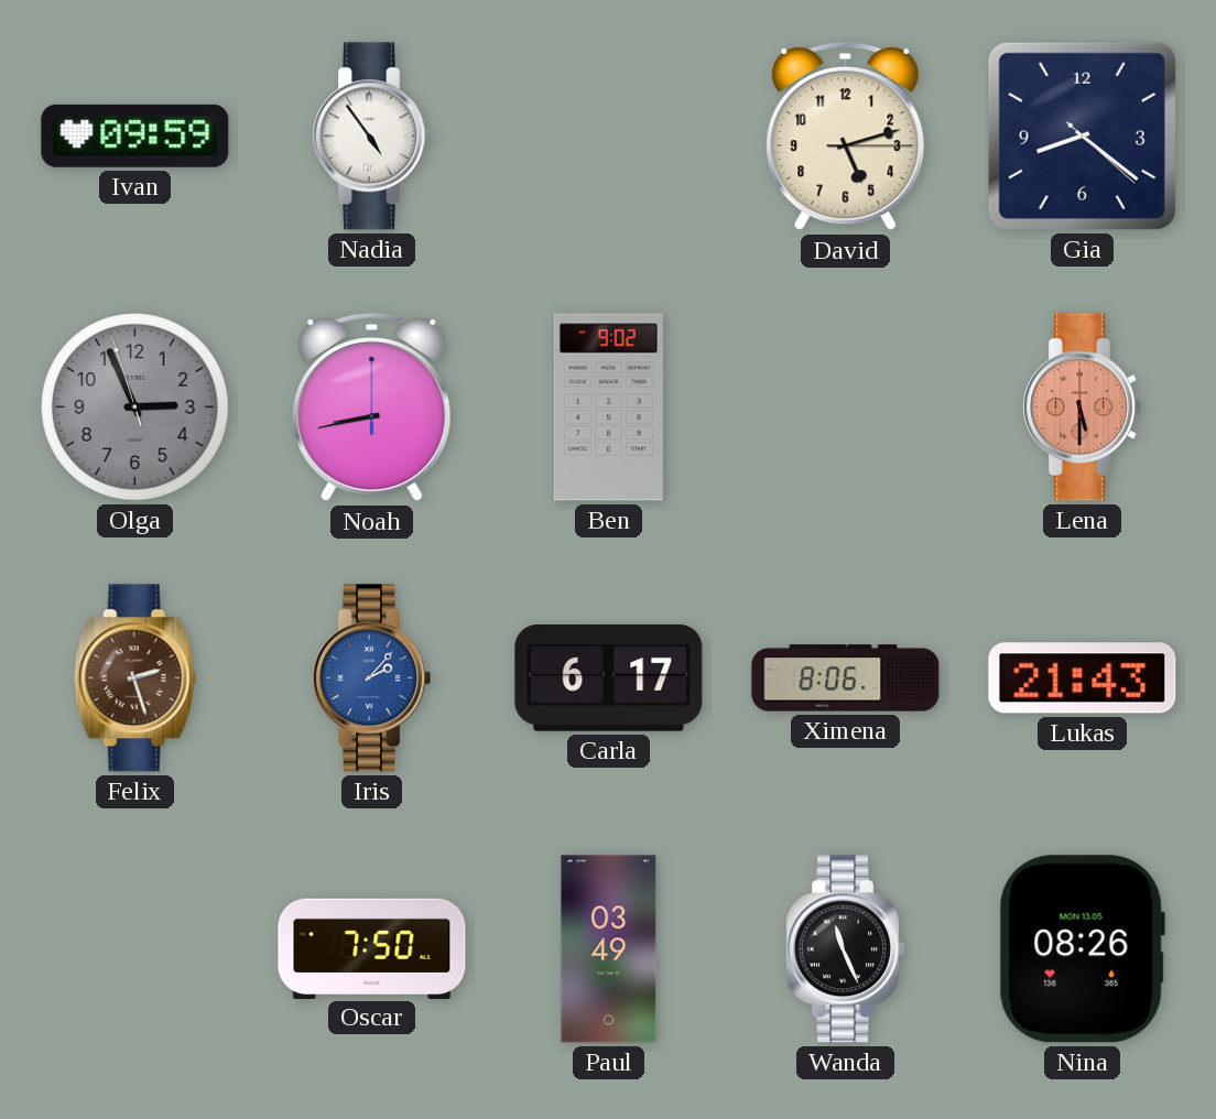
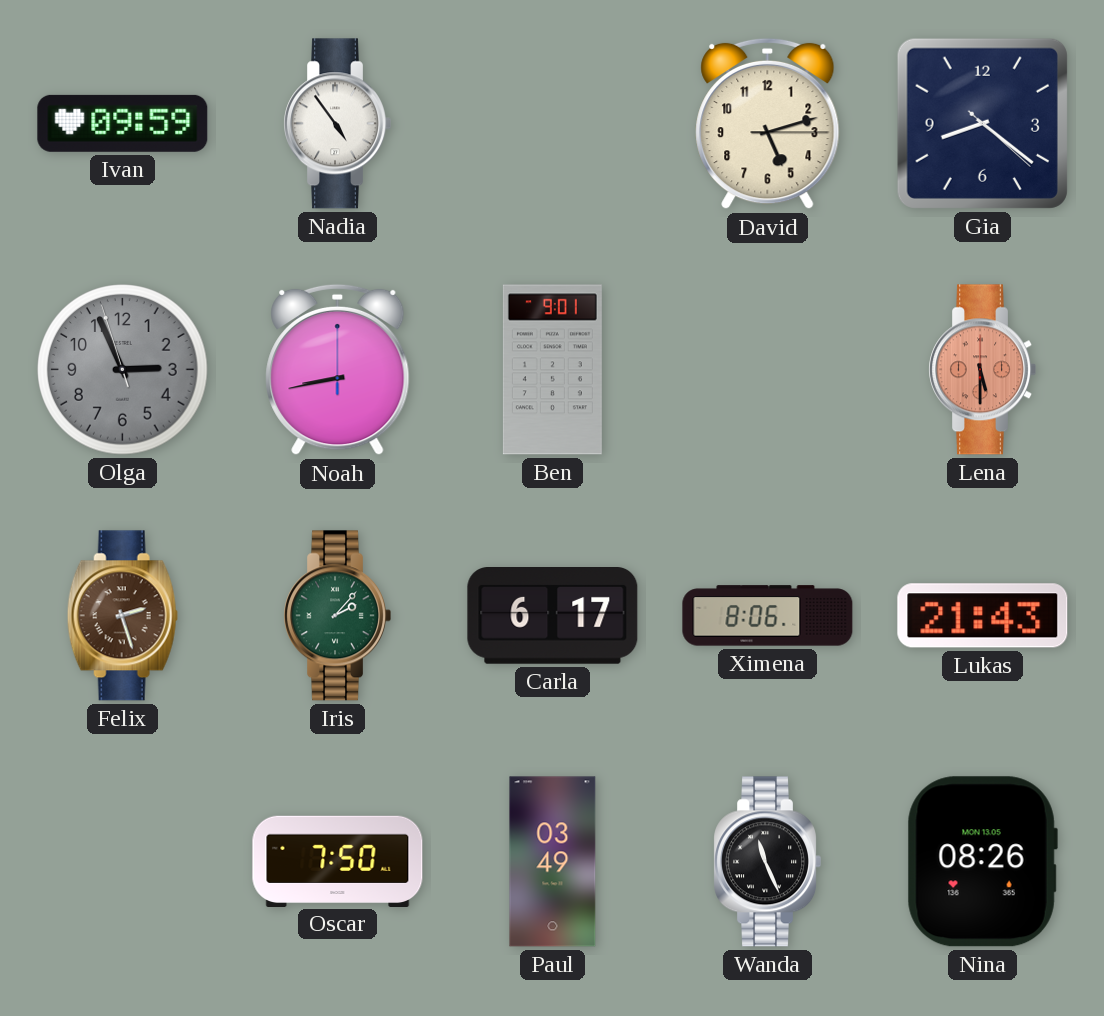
Ben: 9:02 -> 9:01 (552, 370)
Iris dial: blue -> green (337, 616)
